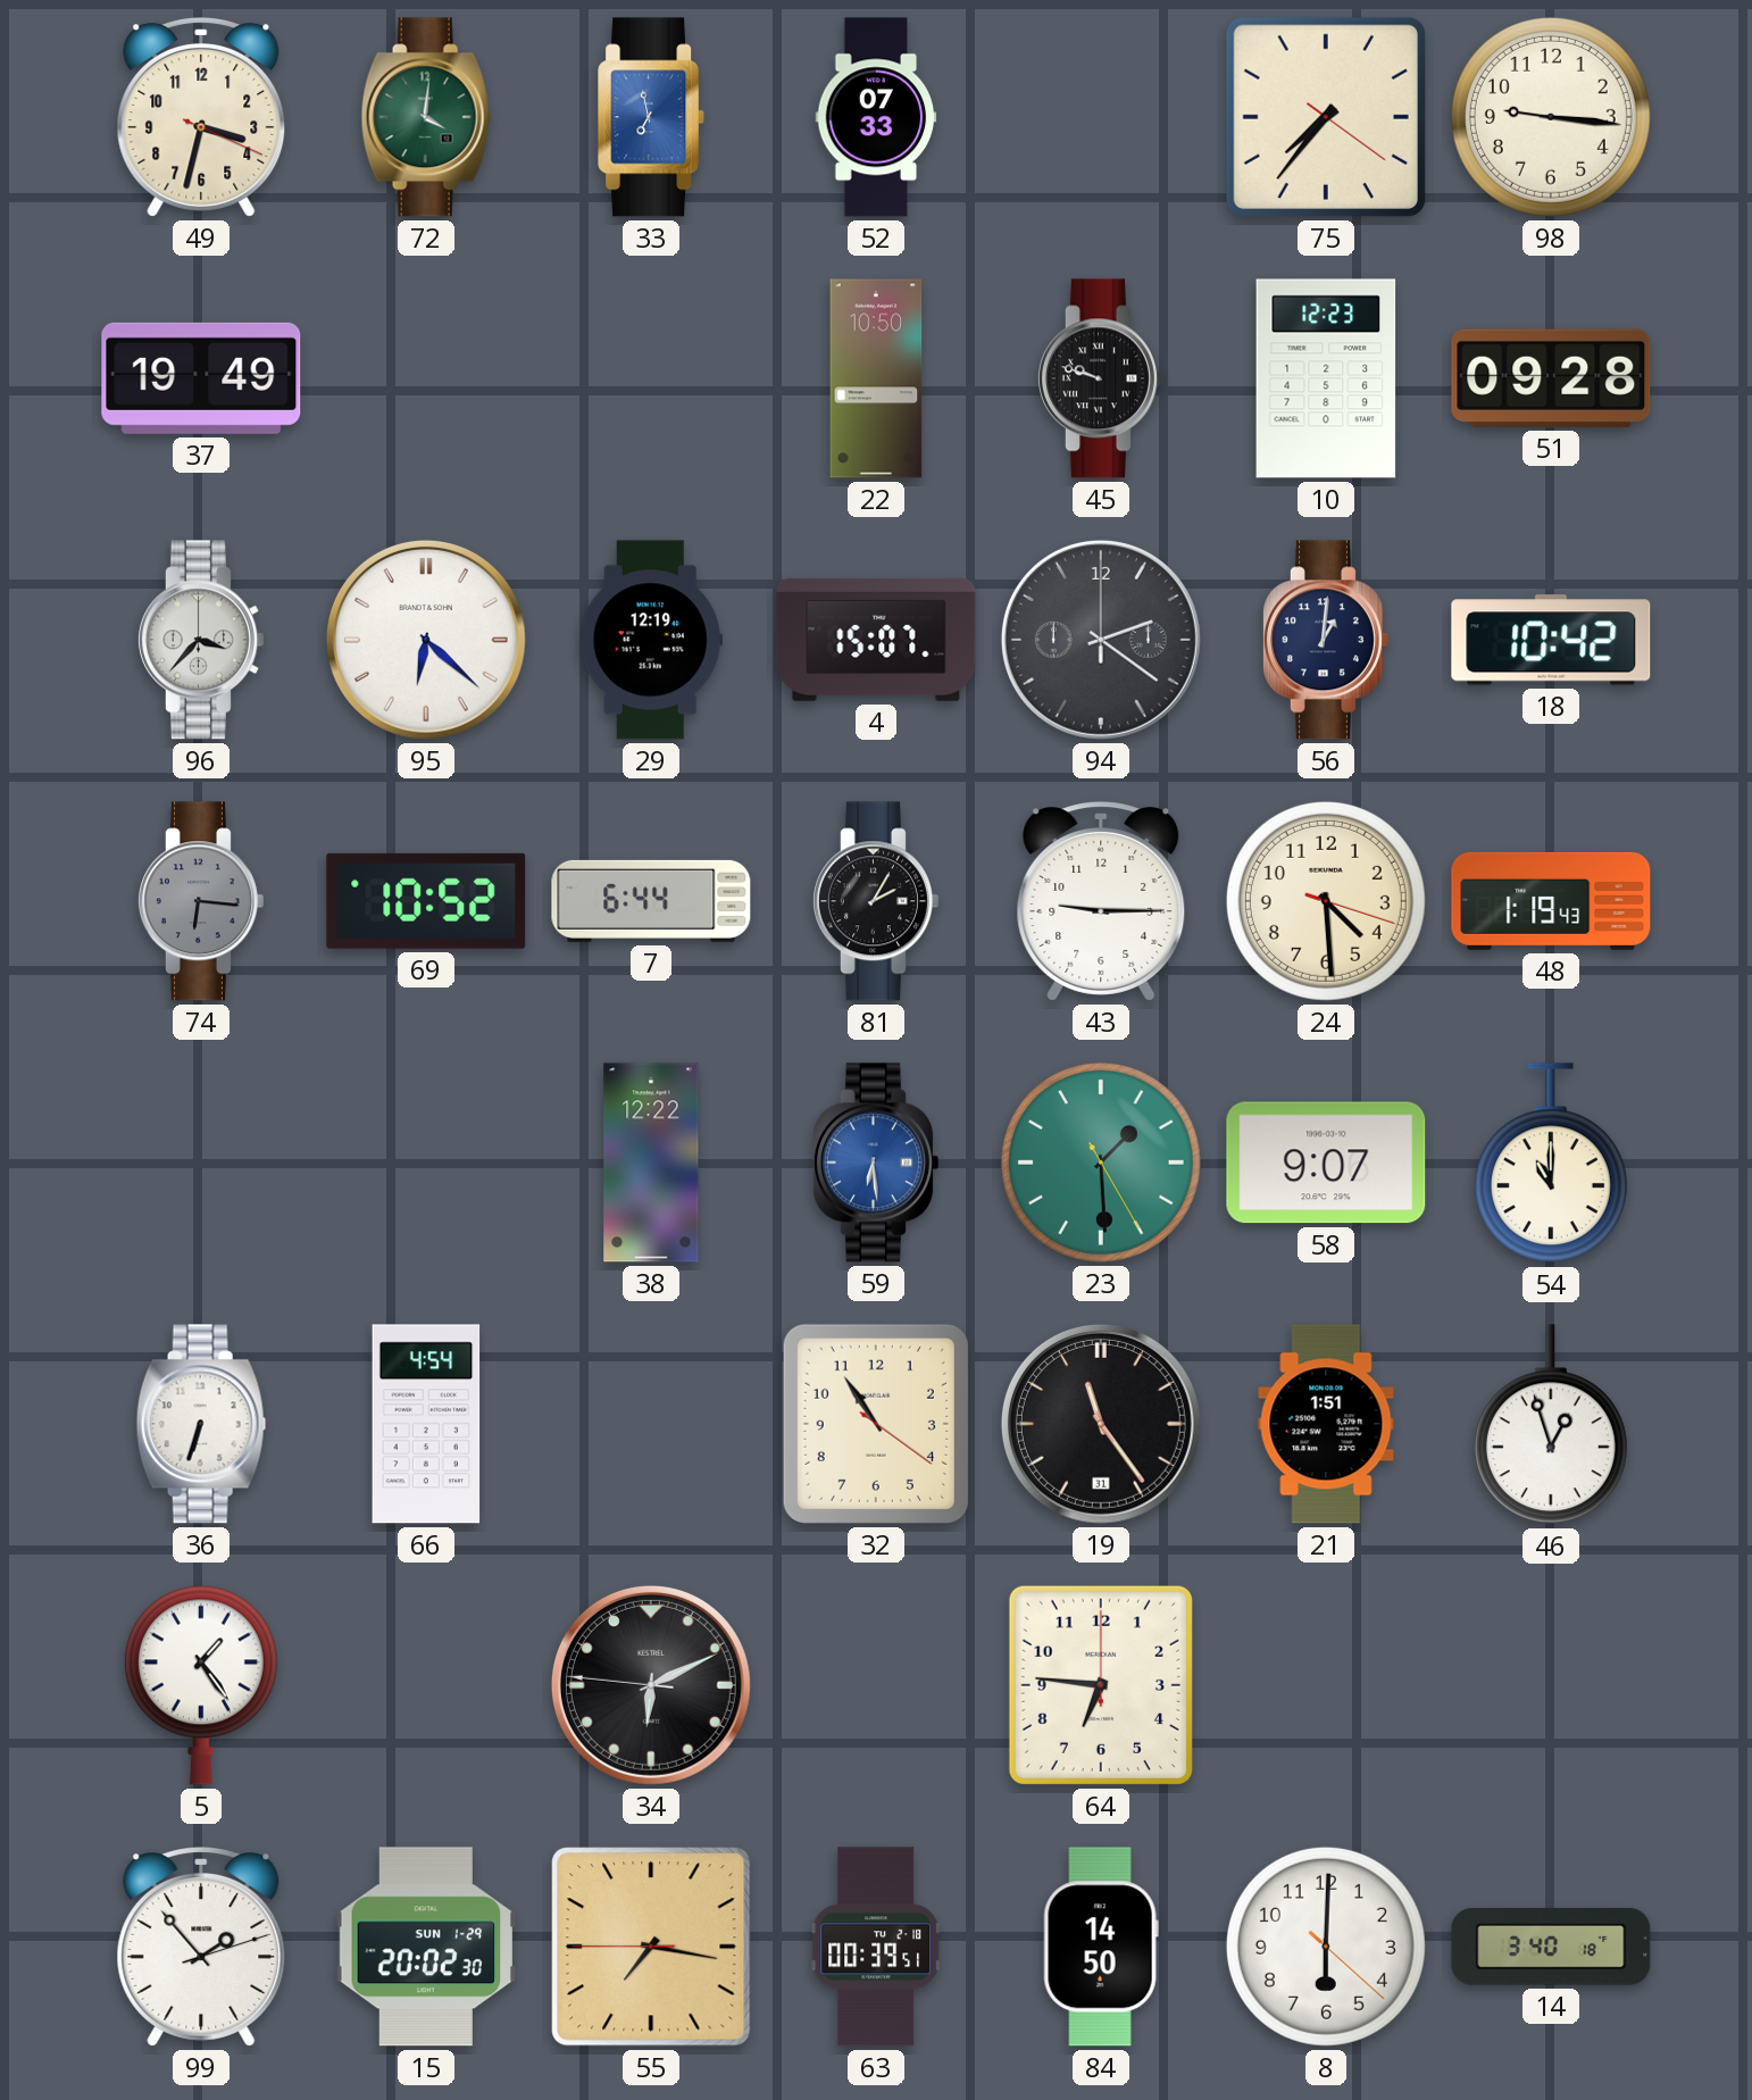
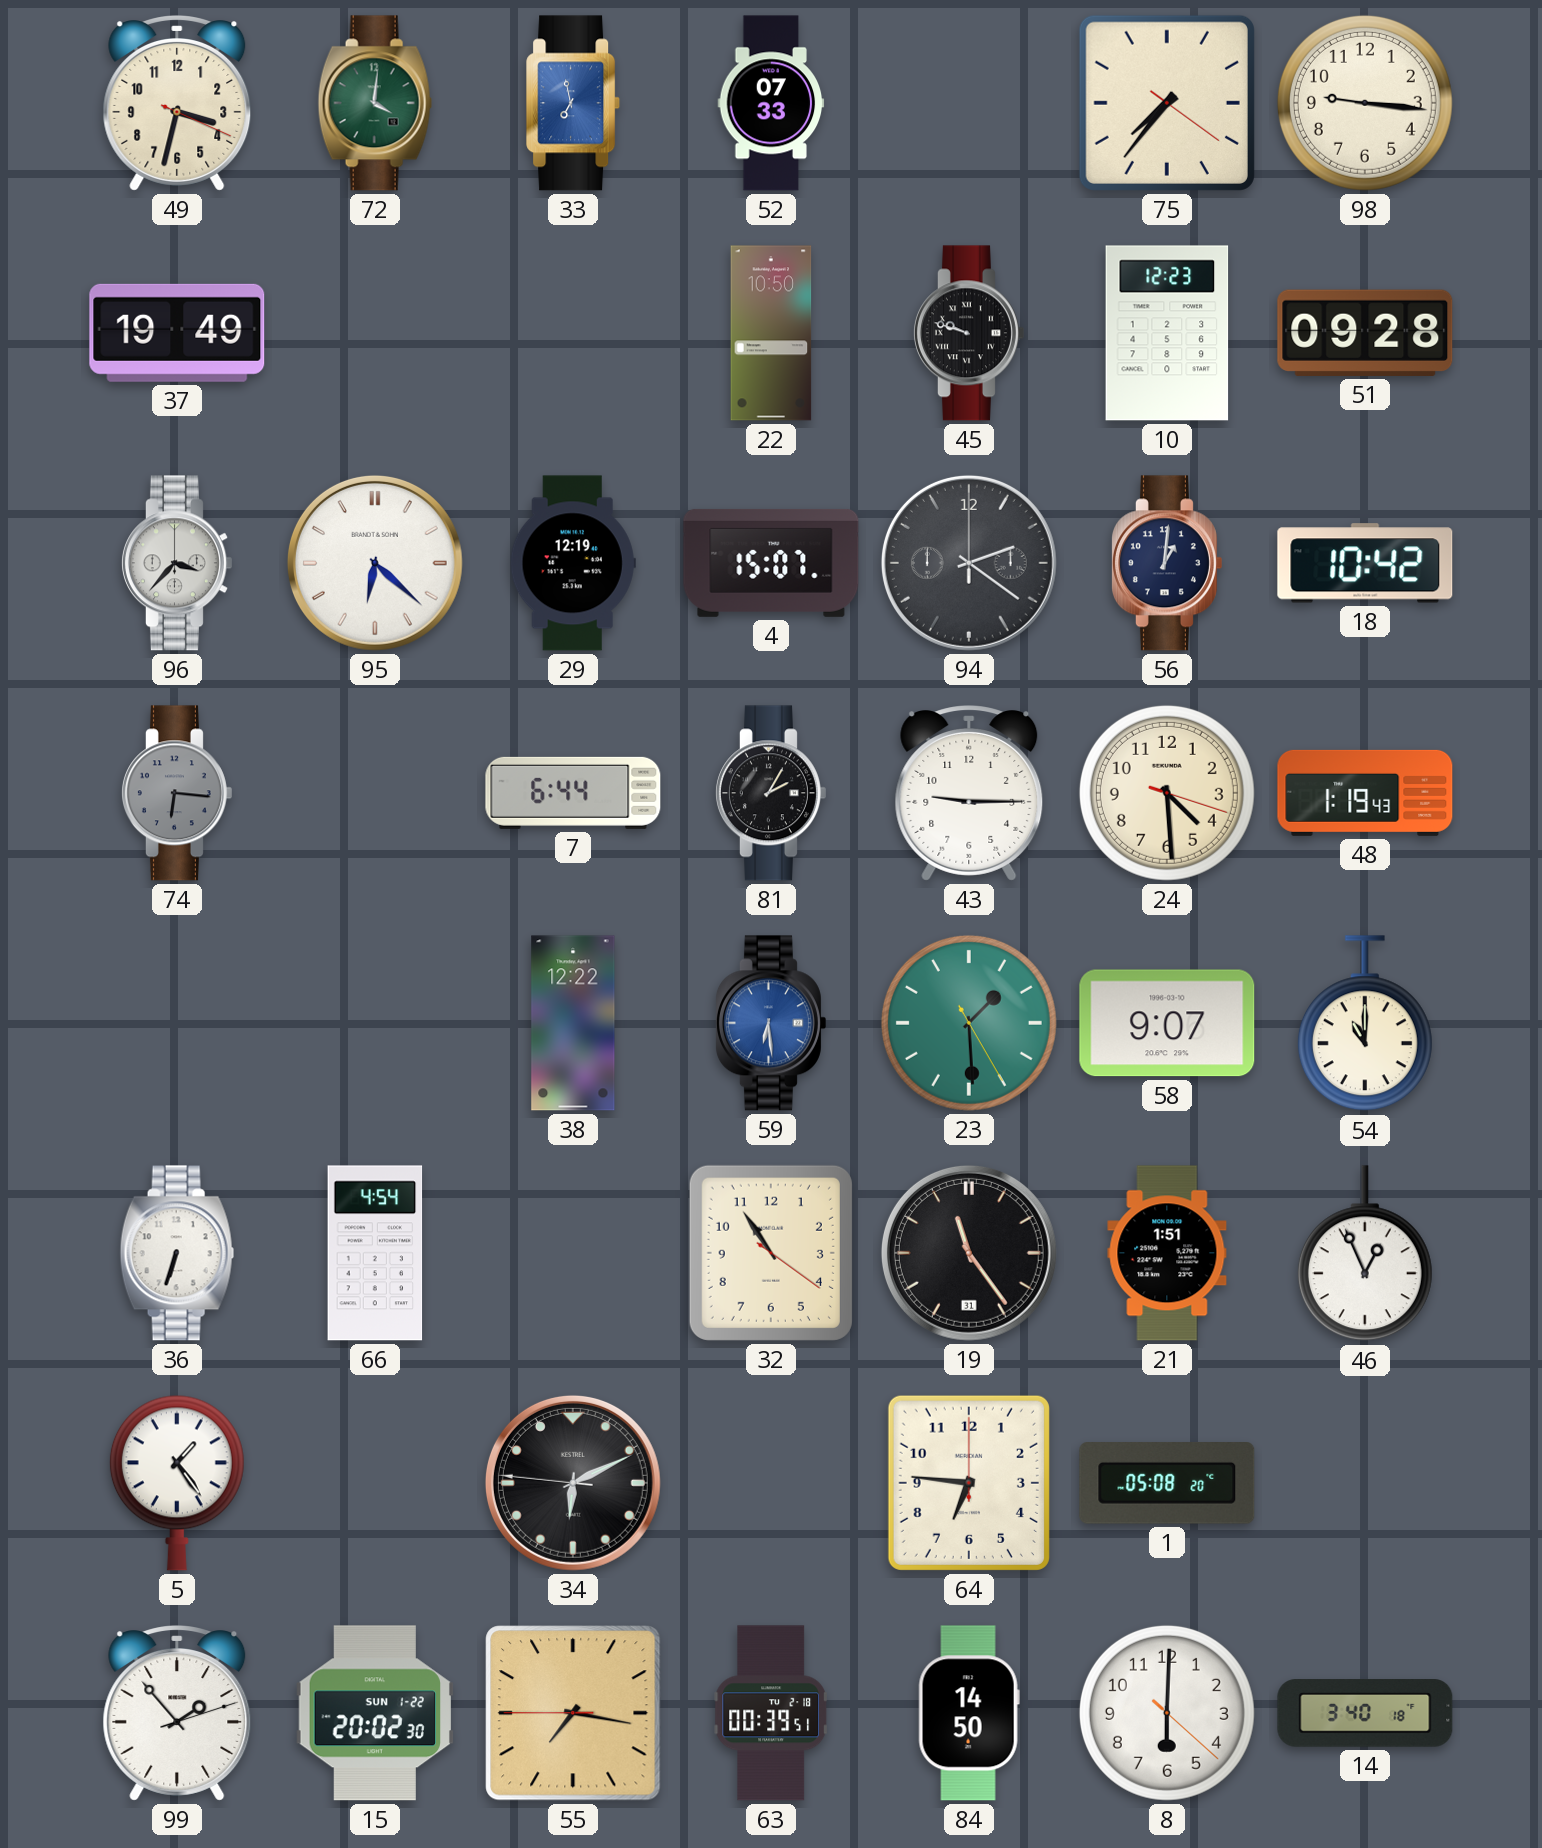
69: 10:52 -> none (426, 901)
46: 12:57 -> 12:56 (1365, 1254)
1: none -> 05:08 (1167, 1483)
15 date: SUN 1-29 -> SUN 1-22 (374, 1713)
